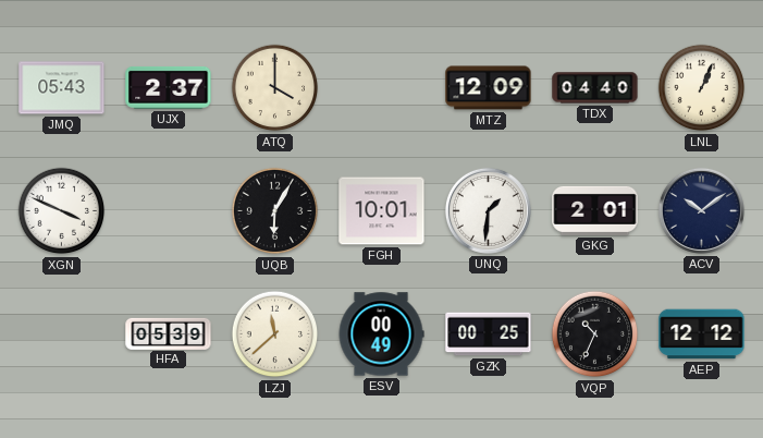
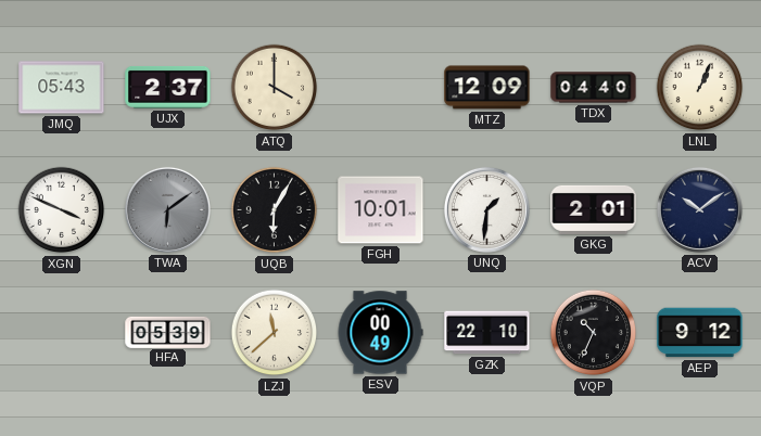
TWA: none -> 6:09 (167, 209)
GZK: 00:25 -> 22:10 (487, 333)
AEP: 12:12 -> 9:12 (700, 333)
